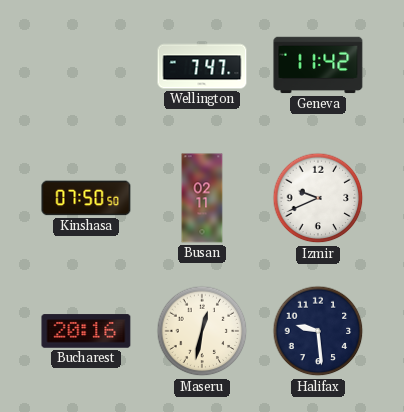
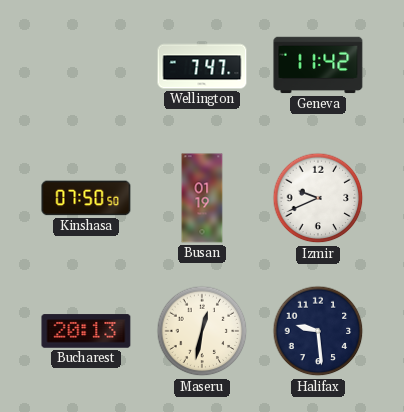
Busan: 02:11 -> 01:19 (202, 198)
Bucharest: 20:16 -> 20:13 (86, 331)
